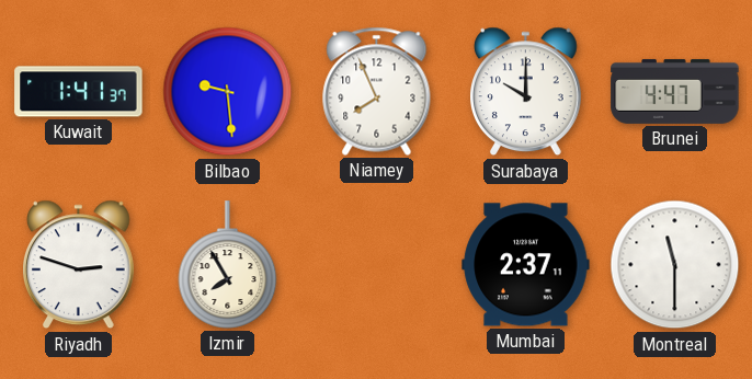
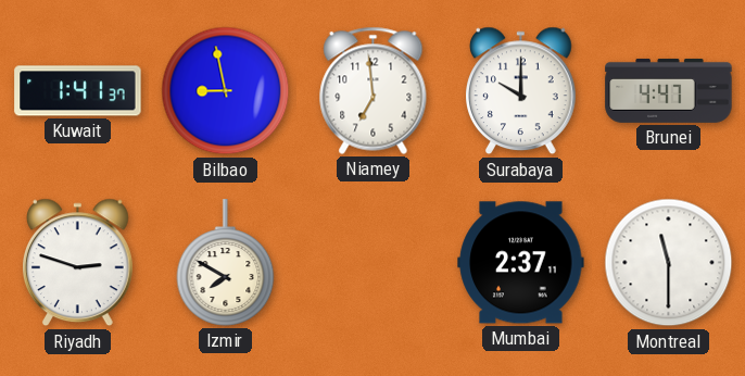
Bilbao: 9:29 -> 8:58 (226, 91)
Niamey: 7:56 -> 6:59 (374, 90)
Izmir: 7:55 -> 7:50 (226, 263)
